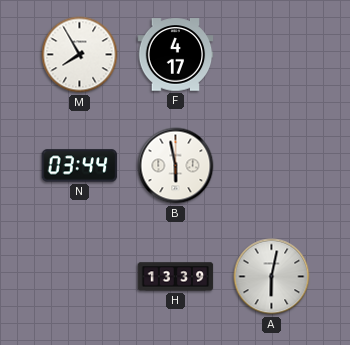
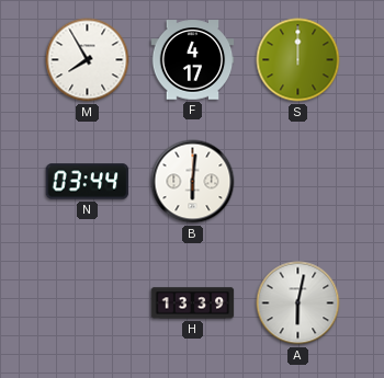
S: none -> 12:00 (298, 60)
B: 5:58 -> 6:01 (193, 182)
